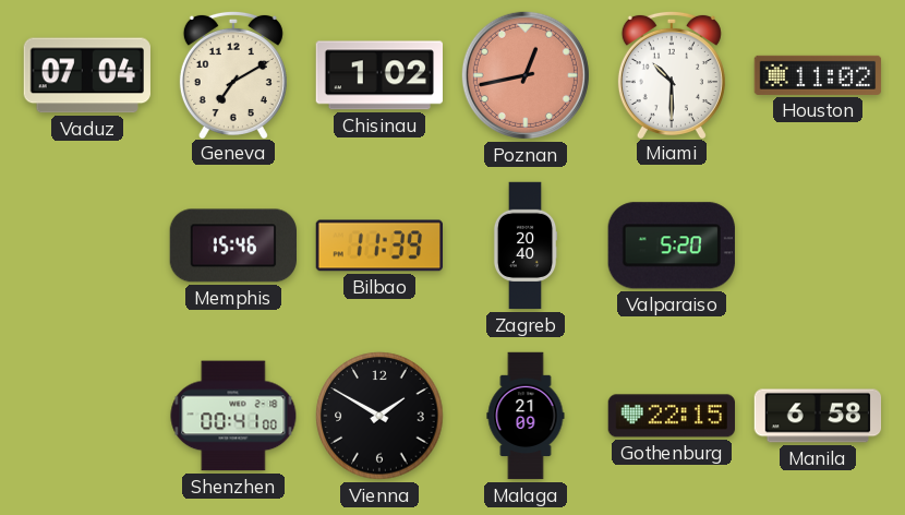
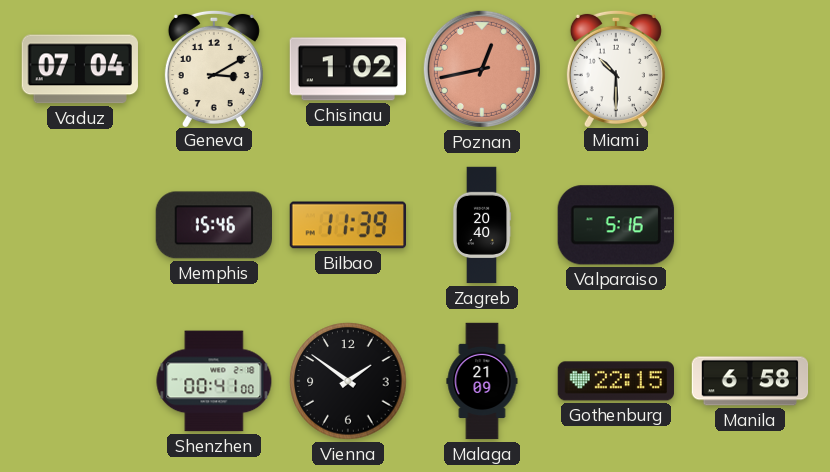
Geneva: 7:10 -> 3:10 (214, 68)
Houston: 11:02 -> none (818, 75)
Valparaiso: 5:20 -> 5:16 (616, 225)
Vienna: 1:50 -> 1:51 (348, 381)
